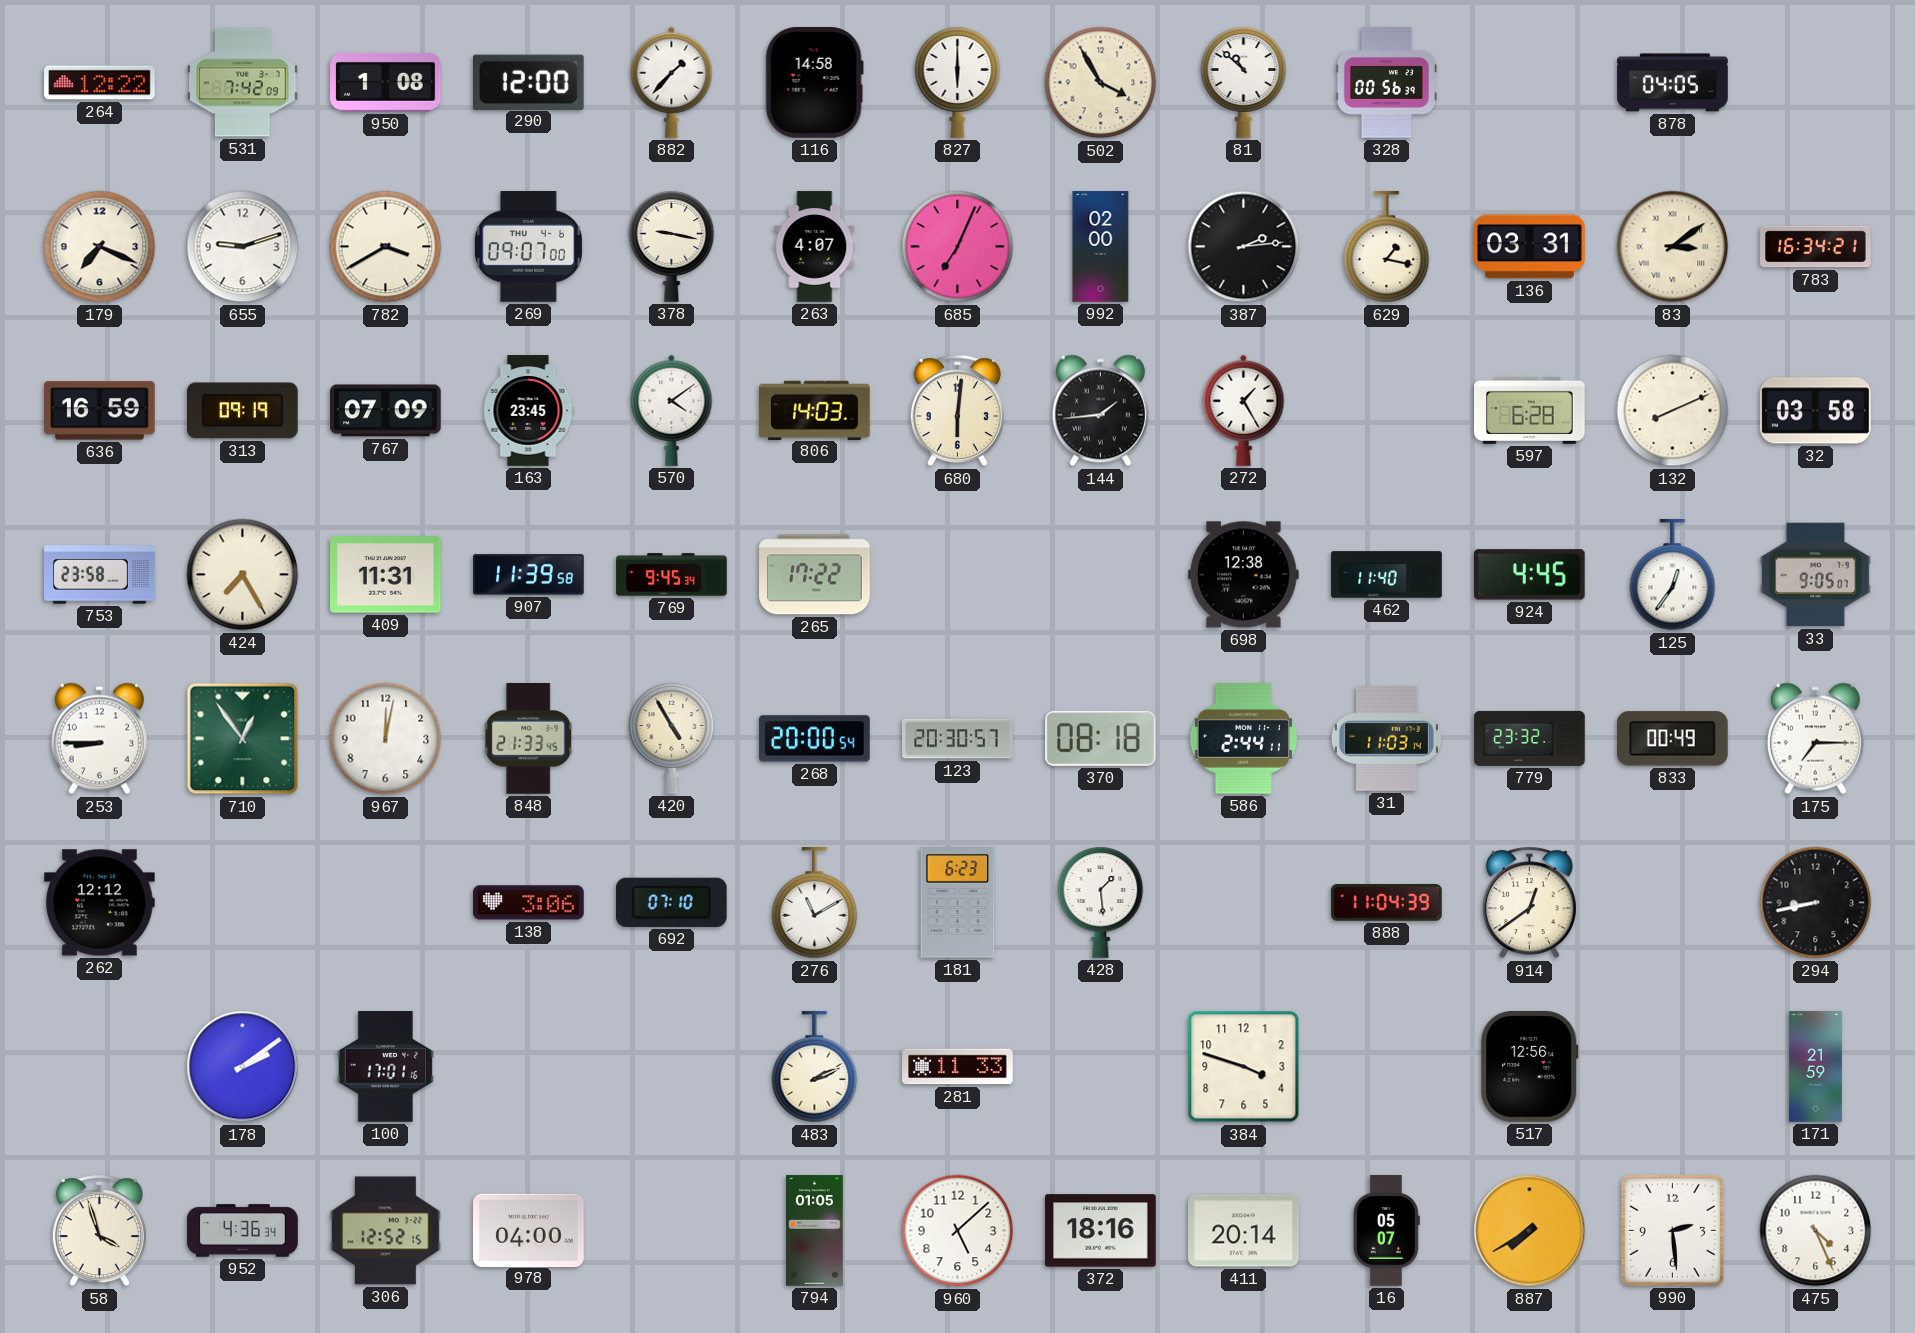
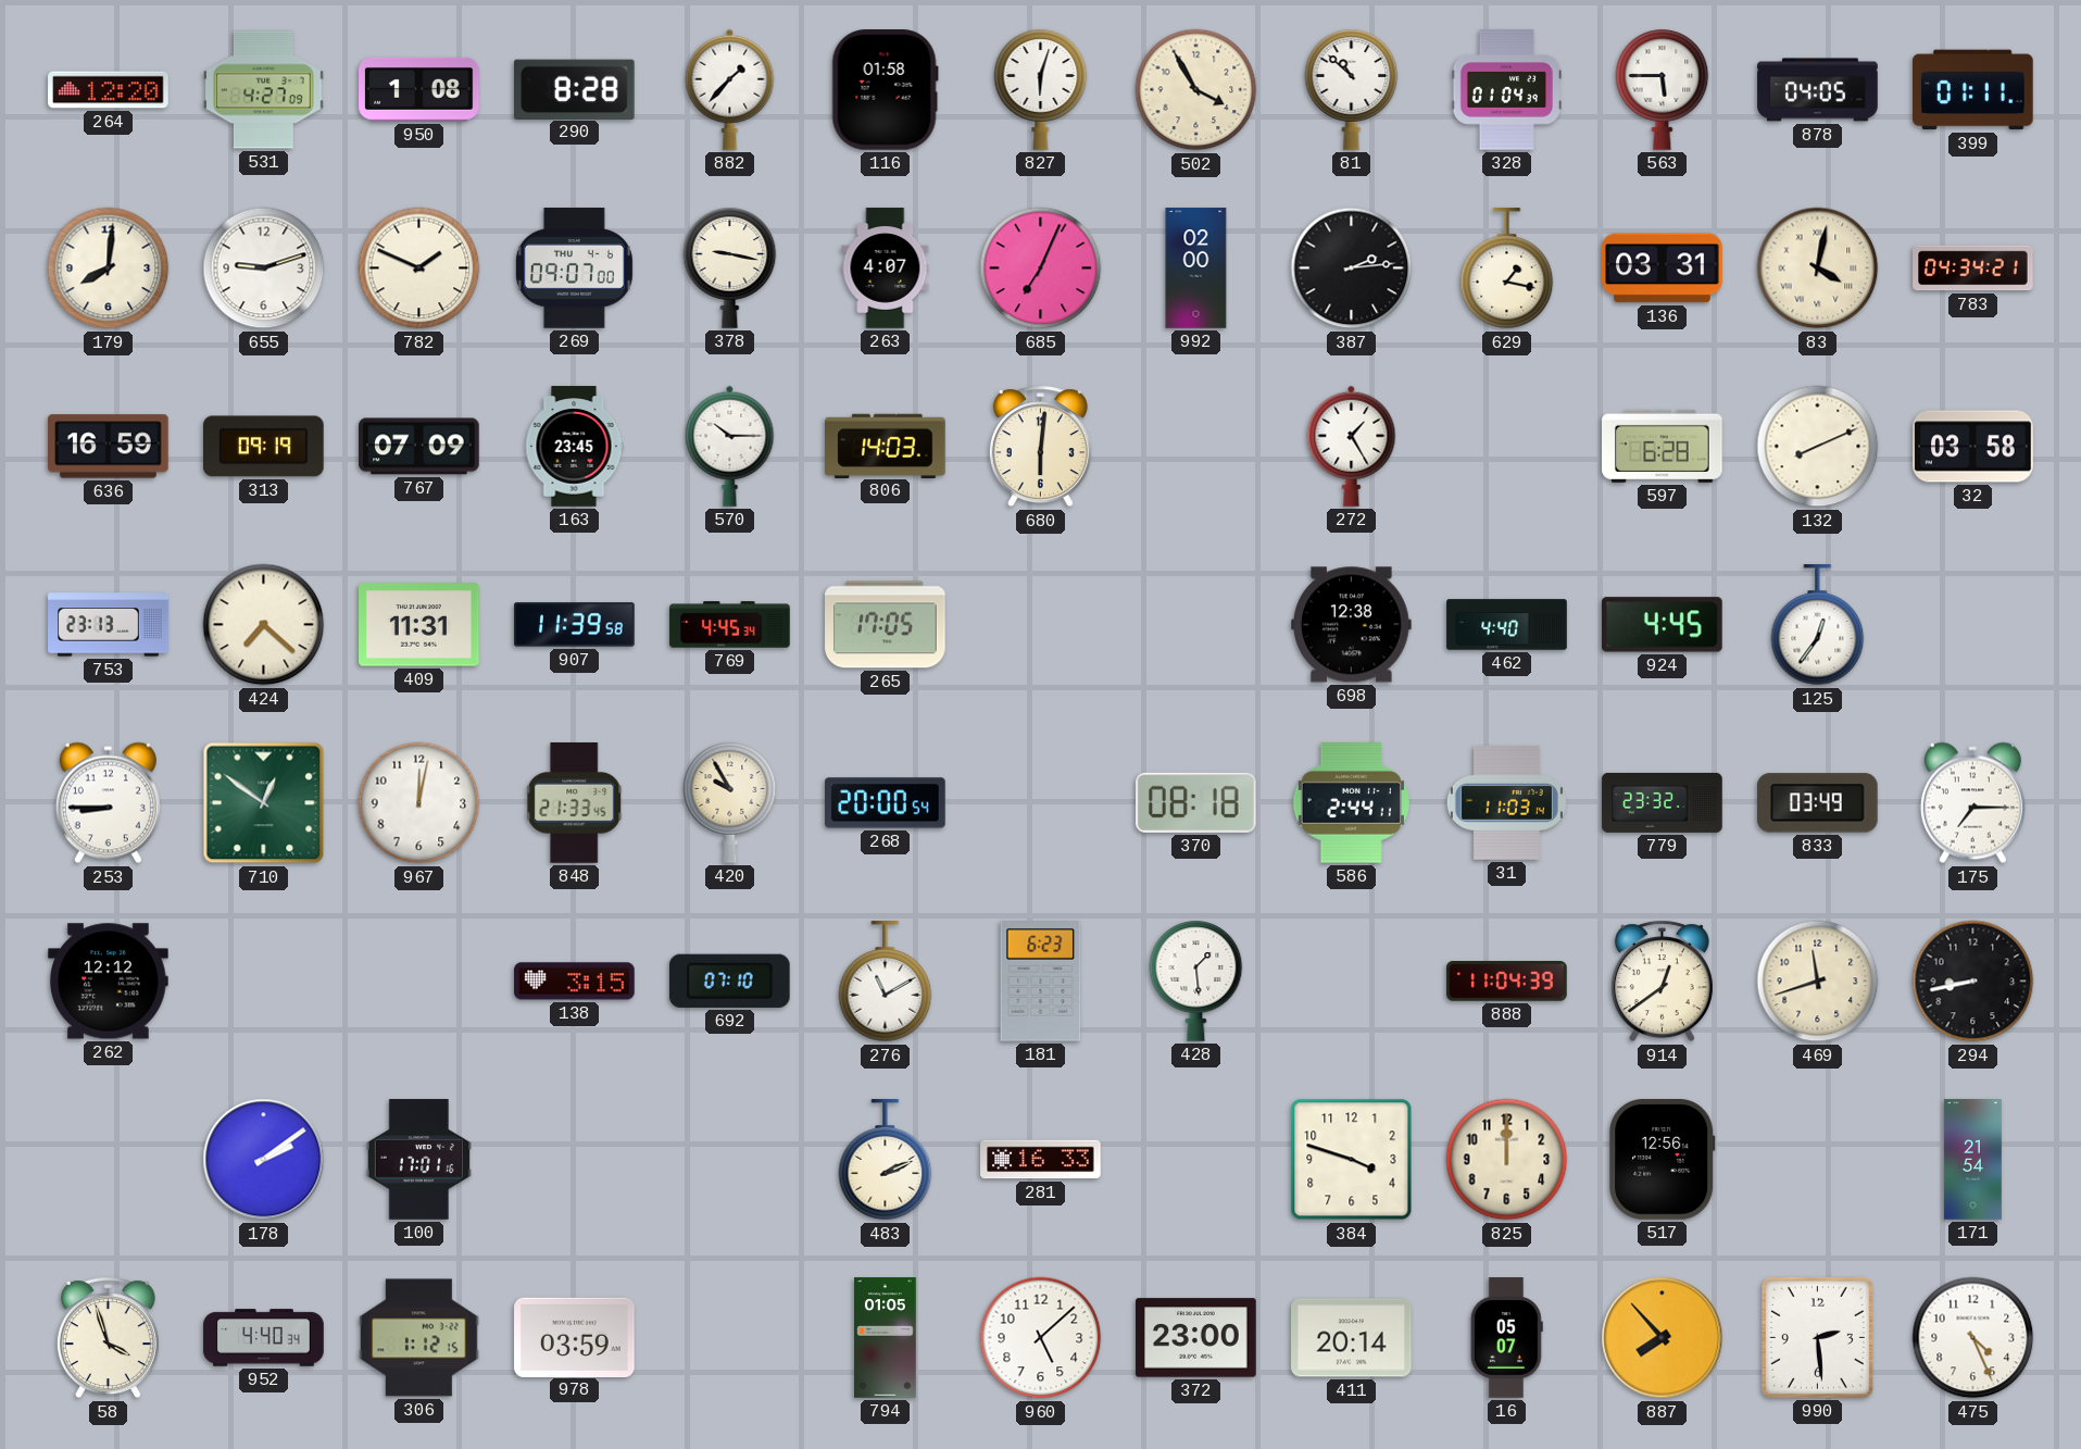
264: 12:22 -> 12:20 (109, 90)
531: 7:42 -> 4:27 (264, 90)
290: 12:00 -> 8:28 (574, 89)
116: 14:58 -> 01:58 (885, 90)
827: 6:00 -> 6:03 (1041, 89)
328: 00:56 -> 01:04 (1506, 90)
563: none -> 5:45 (1663, 89)
399: none -> 01:11 (1973, 90)
179: 7:19 -> 8:01 (109, 268)
782: 3:40 -> 1:49 (419, 268)
83: 3:09 -> 4:02 (1818, 268)
783: 16:34 -> 04:34 (1973, 268)
570: 4:09 -> 10:15 (730, 446)
144: 1:44 -> none (1100, 411)
753: 23:58 -> 23:13 (109, 625)
424: 7:25 -> 7:22 (264, 625)
769: 9:45 -> 4:45 (730, 625)
265: 17:22 -> 17:05 (886, 625)
462: 11:40 -> 4:40 (1507, 625)
33: 9:05 -> none (1816, 575)
710: 12:54 -> 12:51 (264, 803)
420: 4:55 -> 9:55 (730, 802)
123: 20:30 -> none (958, 739)
833: 00:49 -> 03:49 (1818, 803)
138: 3:06 -> 3:15 (575, 982)
469: none -> 11:42 (1818, 982)
281: 11:33 -> 16:33 (1041, 1160)
825: none -> 12:00 (1507, 1160)
171: 21:59 -> 21:54 (1972, 1160)
952: 4:36 -> 4:40 (264, 1338)
306: 12:52 -> 1:12 (419, 1338)
978: 04:00 -> 03:59 (575, 1337)
372: 18:16 -> 23:00 (1196, 1338)
887: 7:40 -> 7:53 (1663, 1338)
